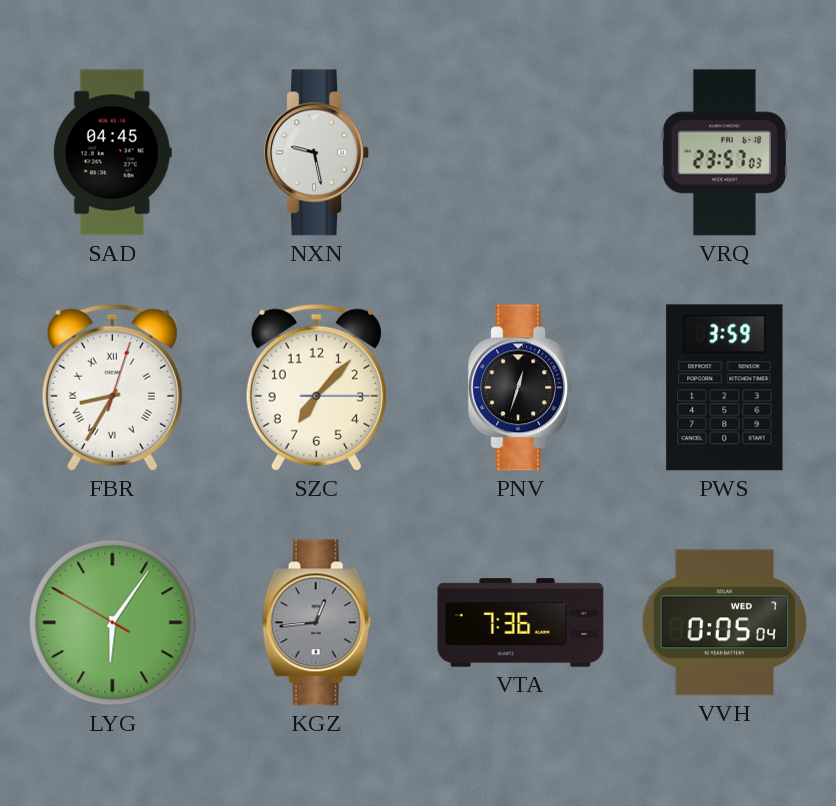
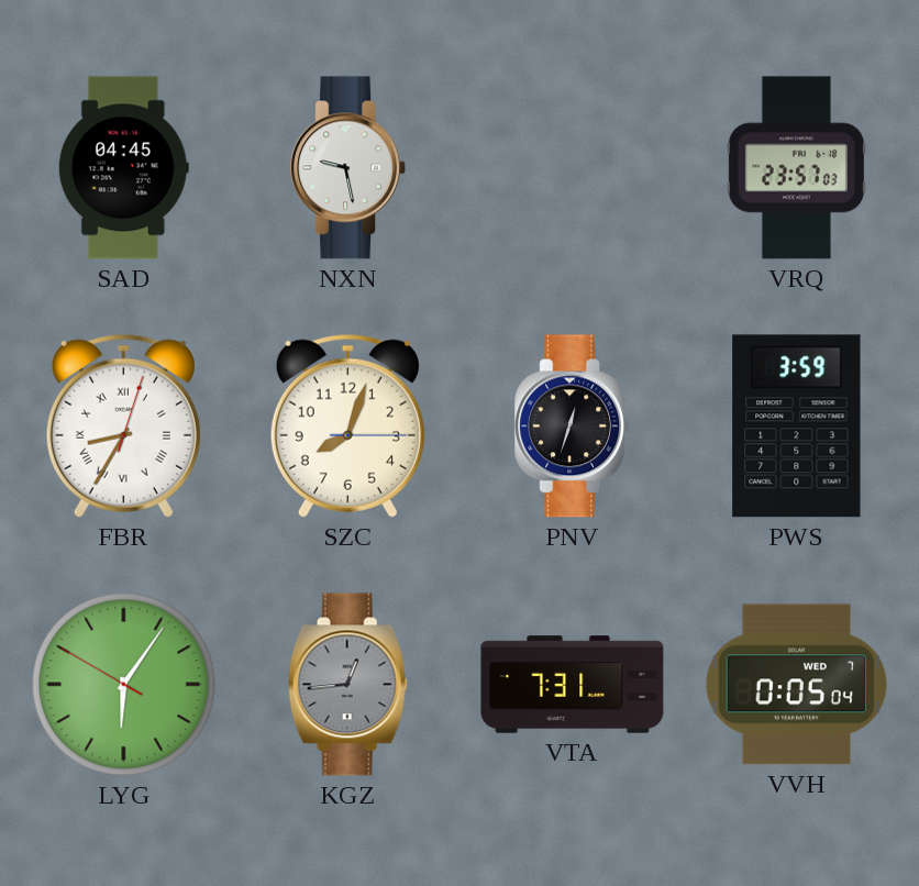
SZC: 7:07 -> 8:03 (347, 425)
VTA: 7:36 -> 7:31 (573, 685)
